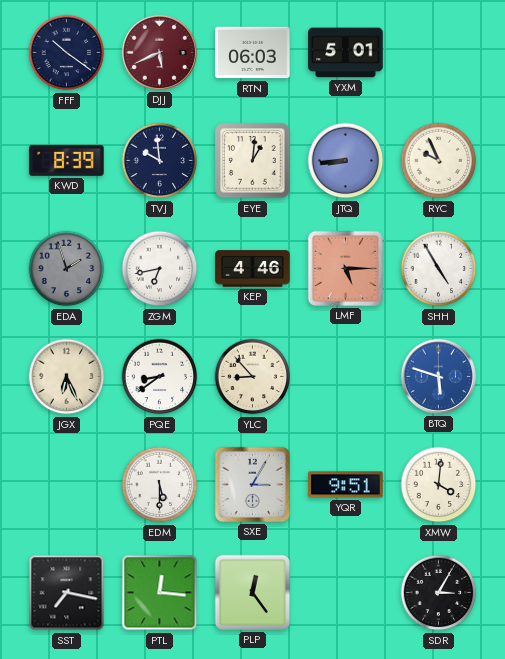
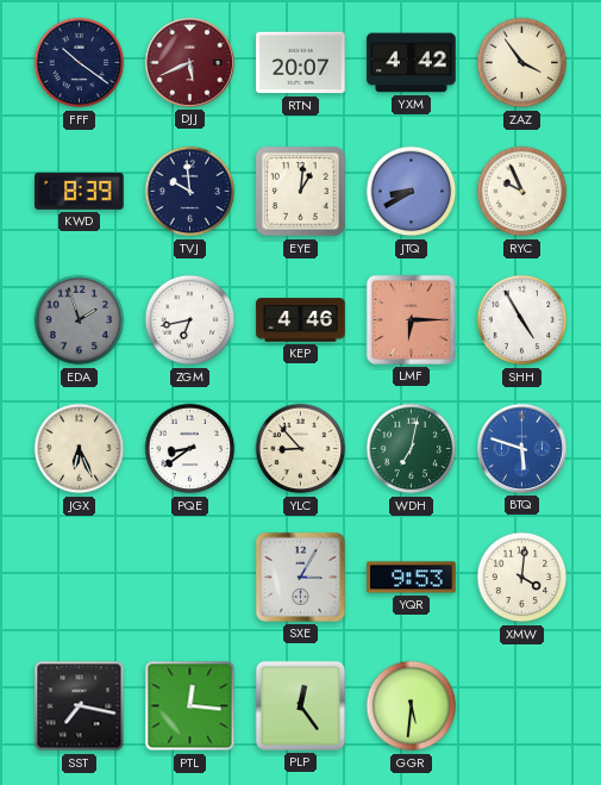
RTN: 06:03 -> 20:07 (301, 63)
YXM: 5:01 -> 4:42 (412, 63)
ZAZ: none -> 3:54 (522, 63)
JTQ: 8:44 -> 8:40 (412, 192)
LMF: 5:15 -> 6:15 (411, 319)
WDH: none -> 7:02 (412, 449)
EDM: 5:30 -> none (160, 485)
YQR: 9:51 -> 9:53 (412, 578)
GGR: none -> 5:31 (412, 706)
SDR: 3:05 -> none (439, 593)
